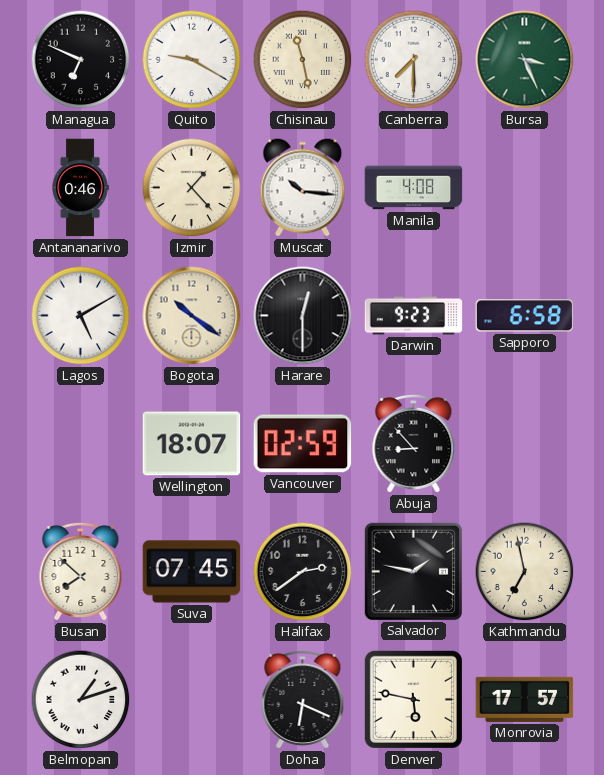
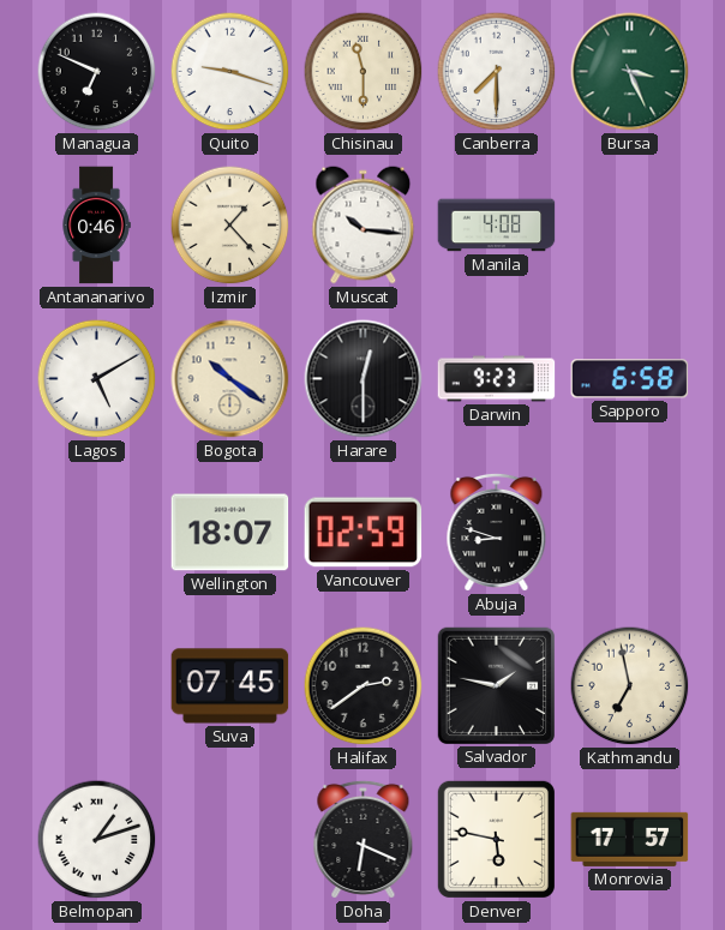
Quito: 9:20 -> 9:18 (230, 72)
Chisinau: 11:28 -> 11:30 (364, 72)
Abuja: 8:53 -> 8:48 (497, 532)
Busan: 7:52 -> none (81, 571)
